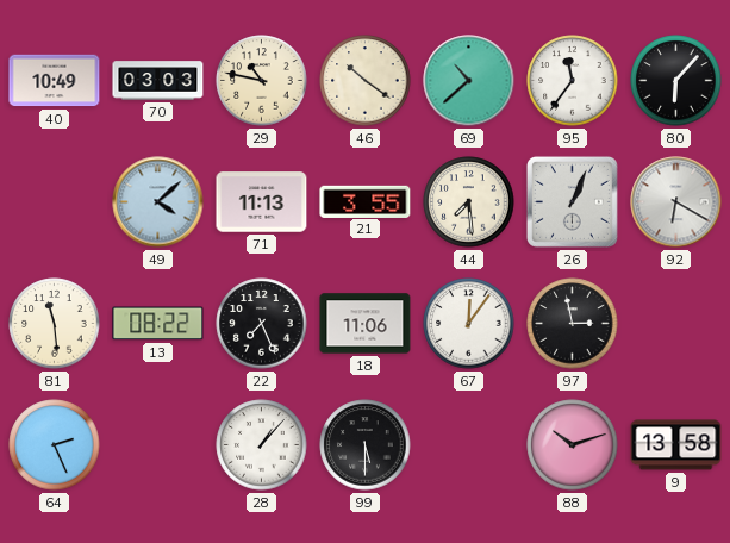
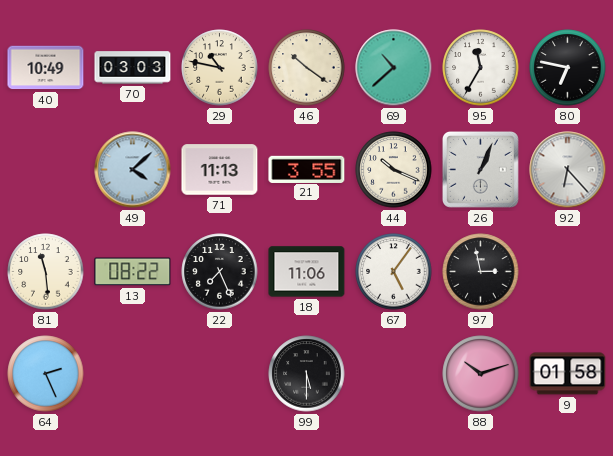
95: 11:36 -> 11:35 (481, 68)
80: 6:07 -> 6:47 (568, 68)
44: 7:29 -> 10:19 (394, 170)
92: 6:20 -> 6:23 (568, 170)
67: 12:06 -> 5:06 (394, 272)
28: 1:07 -> none (262, 445)
9: 13:58 -> 01:58 (568, 374)
